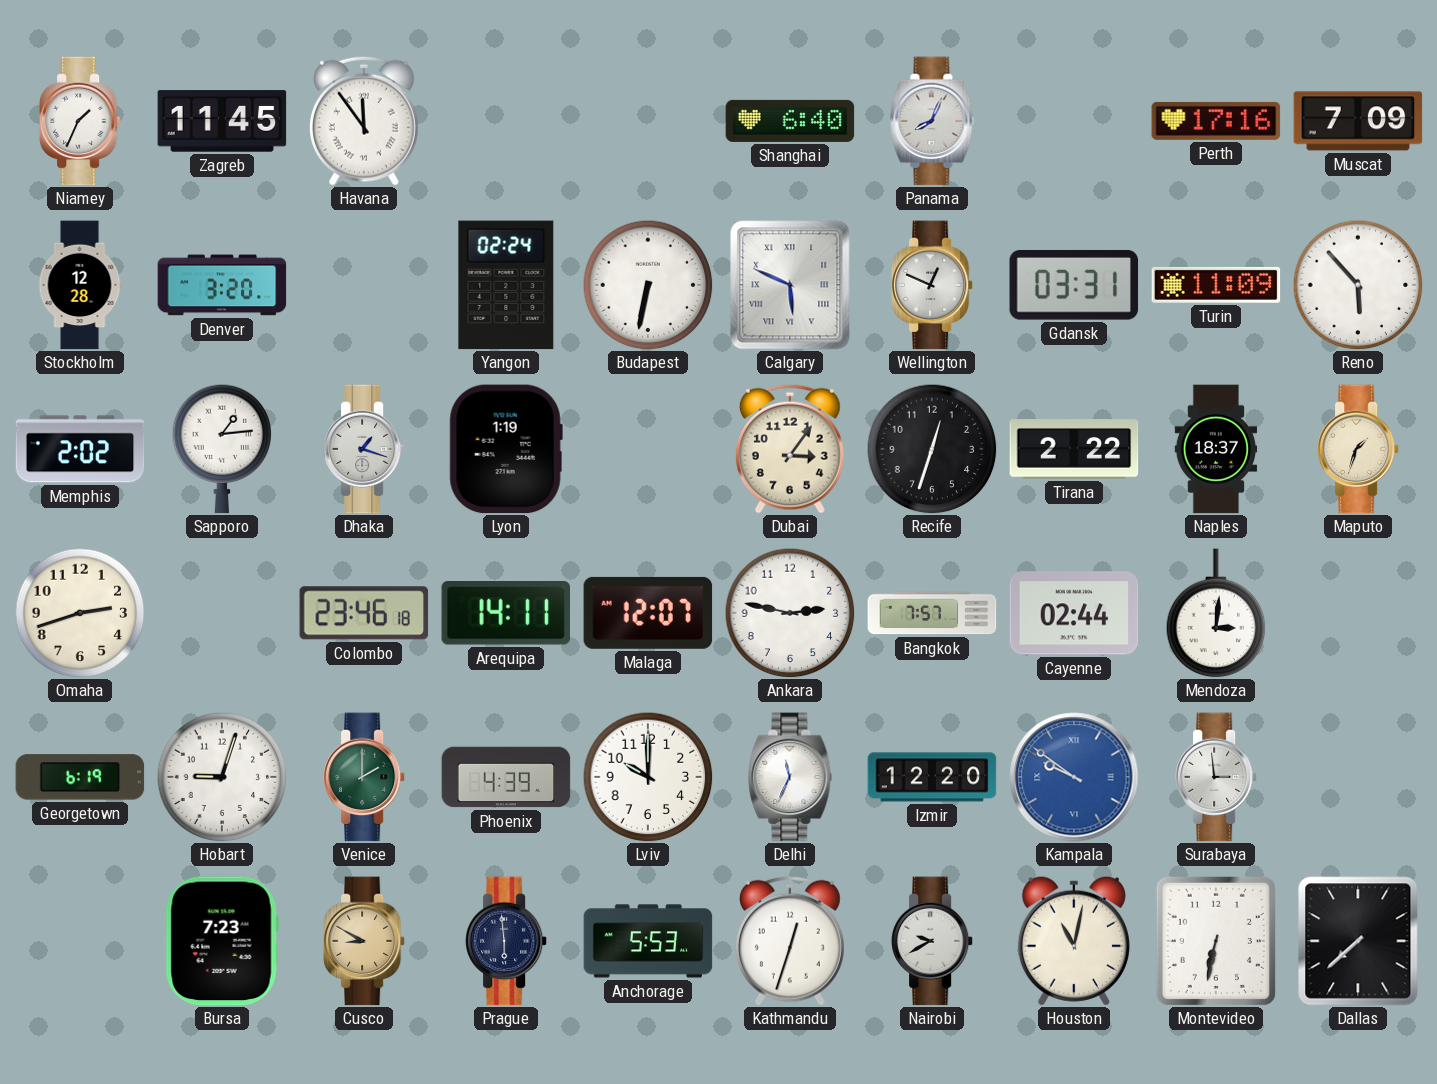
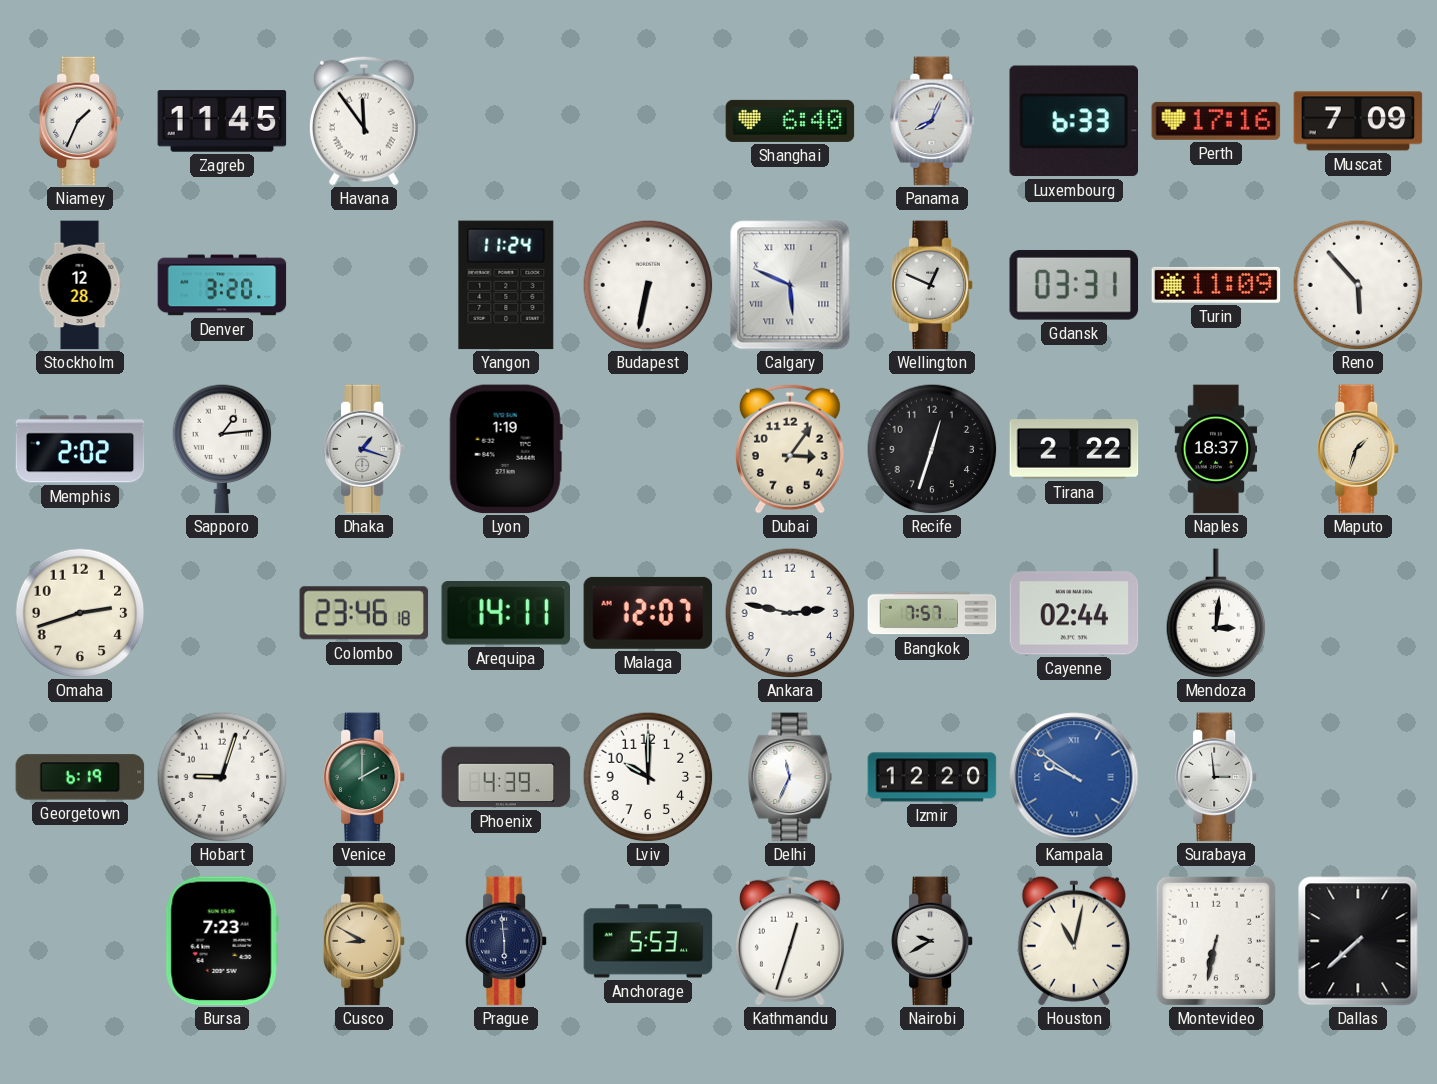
Luxembourg: none -> 6:33 (1073, 121)
Yangon: 02:24 -> 11:24 (506, 285)
